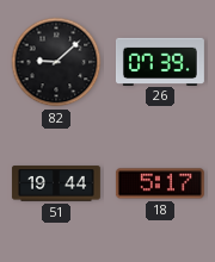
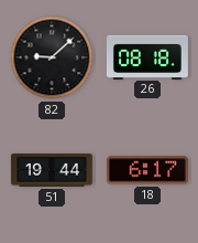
26: 07:39 -> 08:18 (147, 56)
18: 5:17 -> 6:17 (147, 170)
